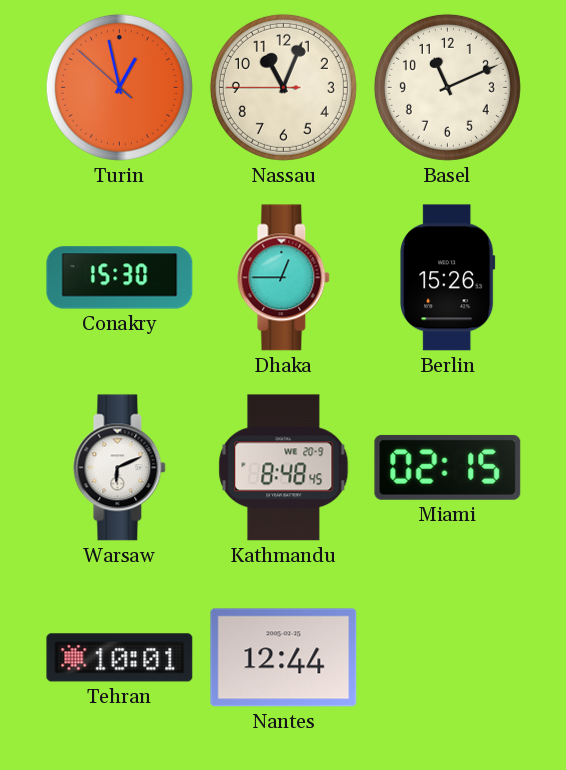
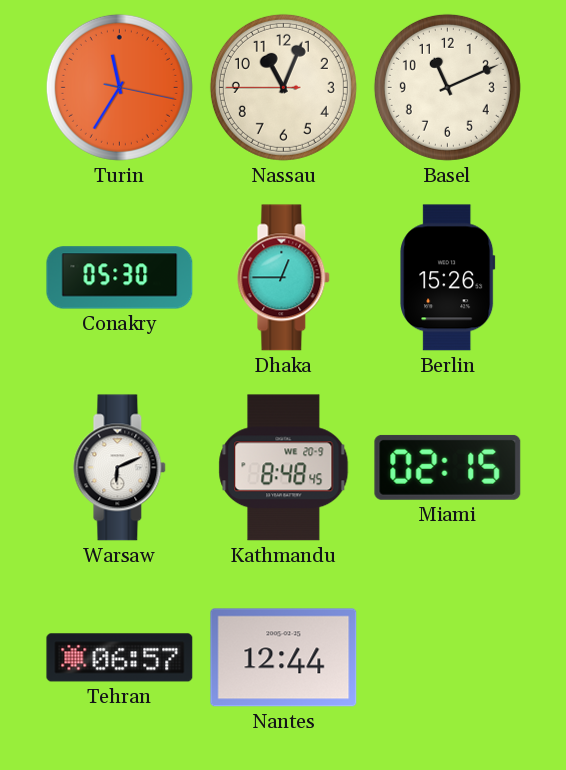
Turin: 12:57 -> 11:35 (119, 87)
Conakry: 15:30 -> 05:30 (120, 278)
Tehran: 10:01 -> 06:57 (120, 658)
